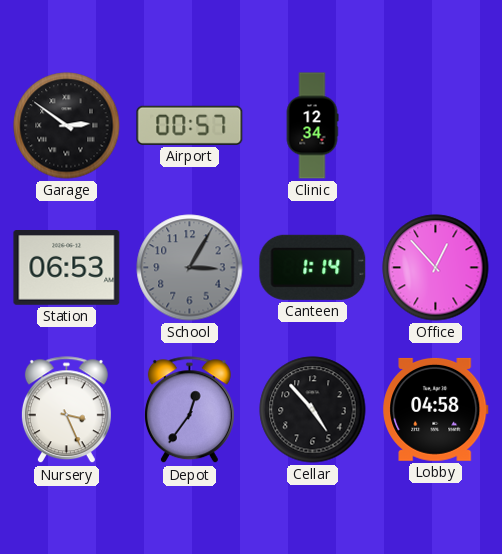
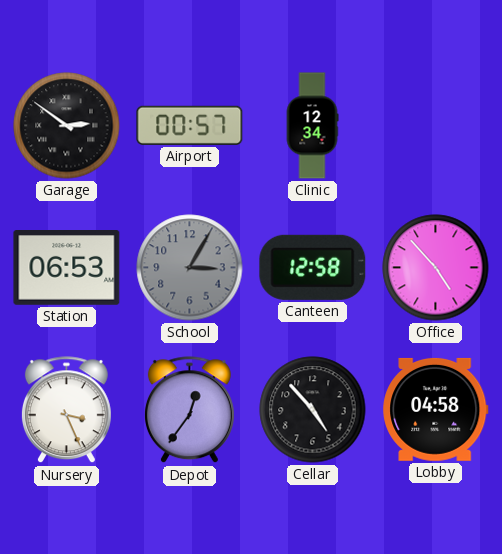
Canteen: 1:14 -> 12:58 (313, 267)
Office: 12:53 -> 4:53 (436, 268)
